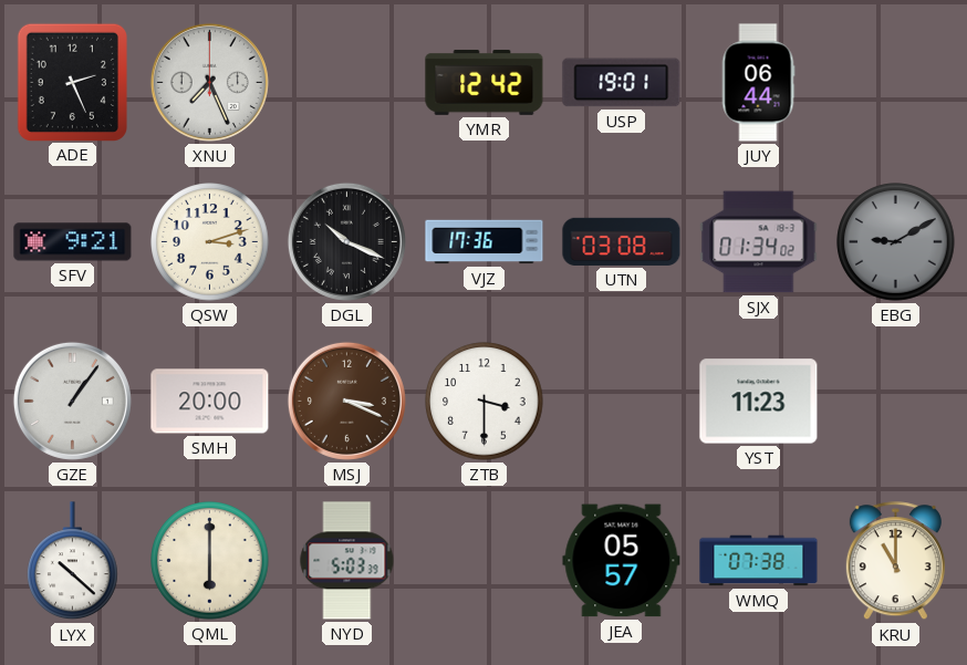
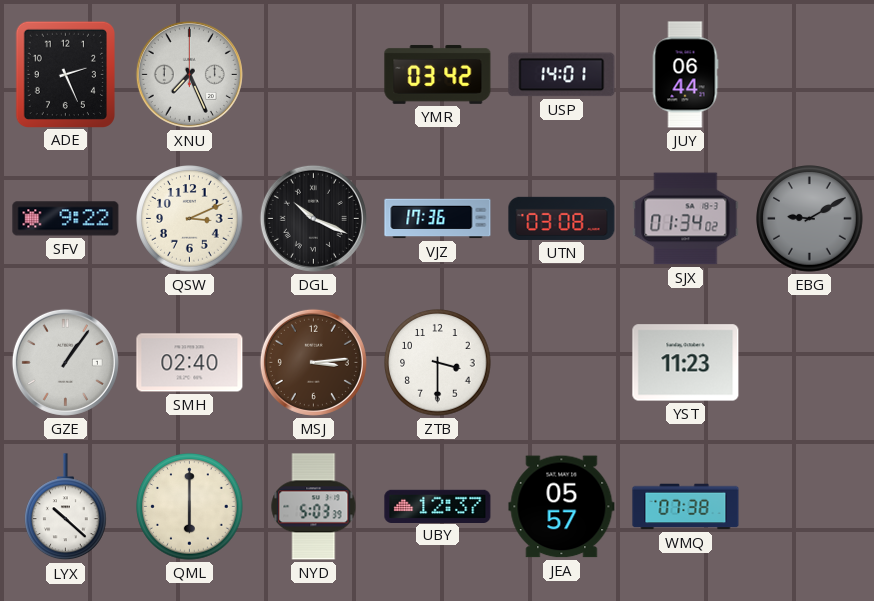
YMR: 12:42 -> 03:42 (438, 74)
USP: 19:01 -> 14:01 (562, 75)
SFV: 9:21 -> 9:22 (66, 219)
QSW: 3:12 -> 3:11 (190, 219)
SMH: 20:00 -> 02:40 (190, 363)
MSJ: 3:19 -> 3:14 (313, 362)
UBY: none -> 12:37 (438, 506)
KRU: 11:00 -> none (895, 561)
